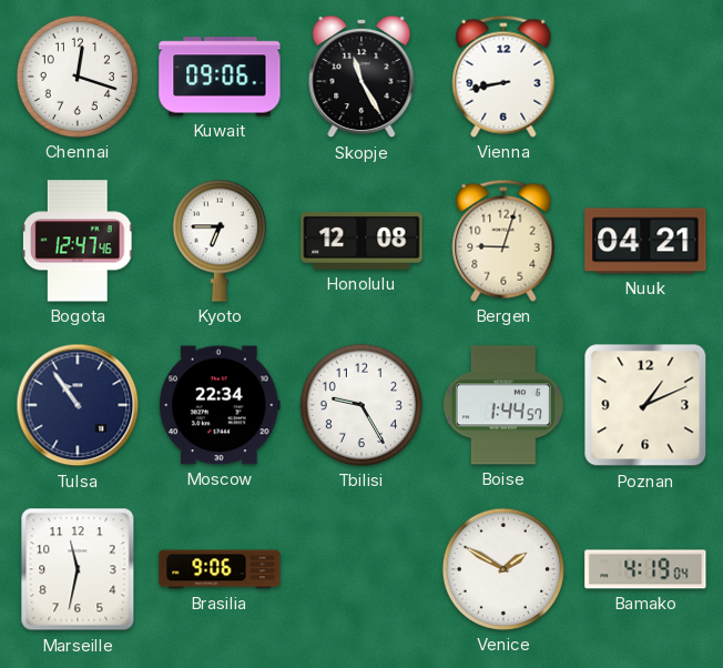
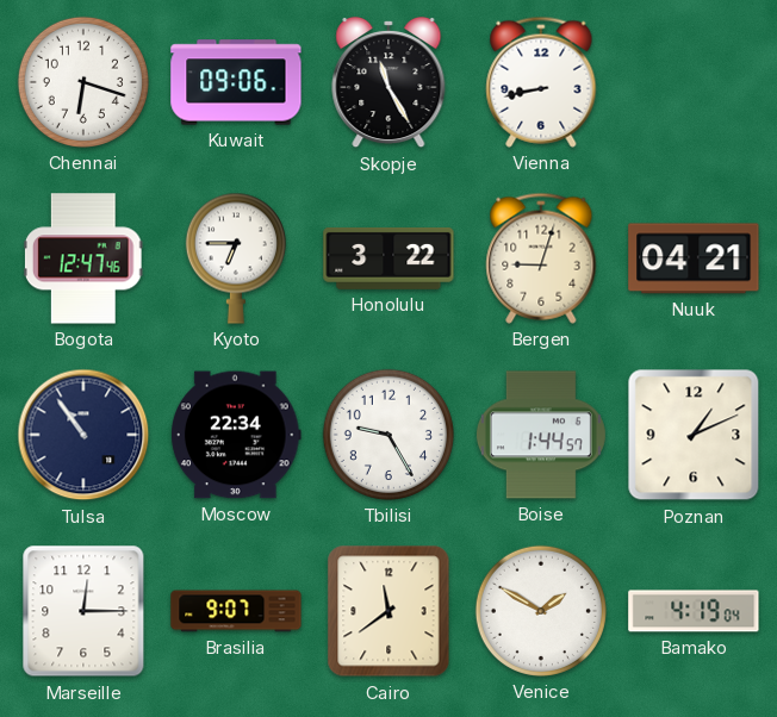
Chennai: 12:18 -> 6:18 (83, 82)
Honolulu: 12:08 -> 3:22 (388, 258)
Marseille: 11:32 -> 12:15 (83, 611)
Brasilia: 9:06 -> 9:07 (236, 611)
Cairo: none -> 11:39 (388, 611)
